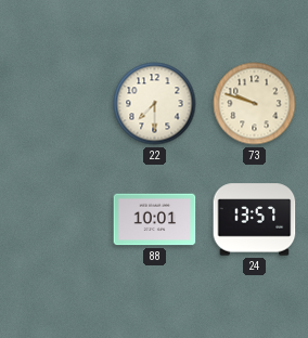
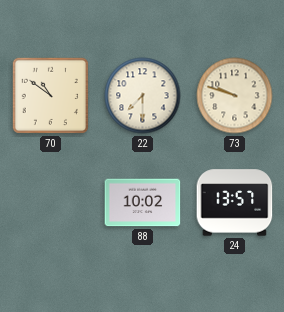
70: none -> 10:51 (50, 95)
88: 10:01 -> 10:02 (143, 203)
